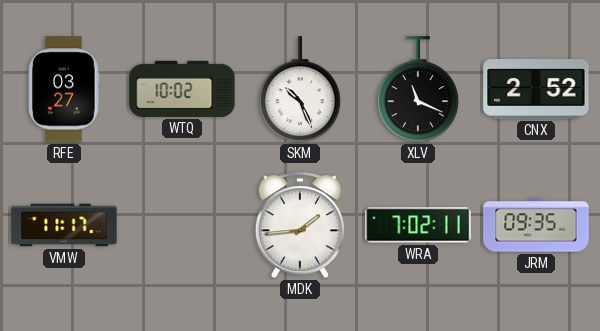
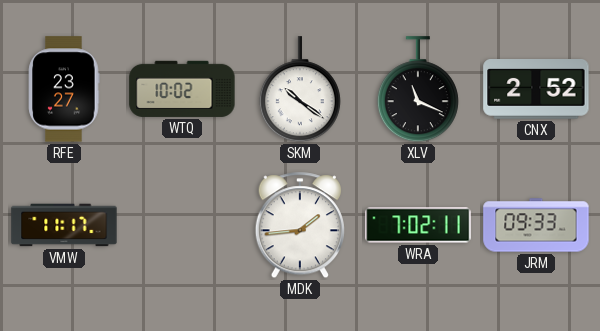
RFE: 03:27 -> 23:27 (64, 89)
SKM: 10:26 -> 10:21 (300, 90)
JRM: 09:35 -> 09:33 (536, 225)
